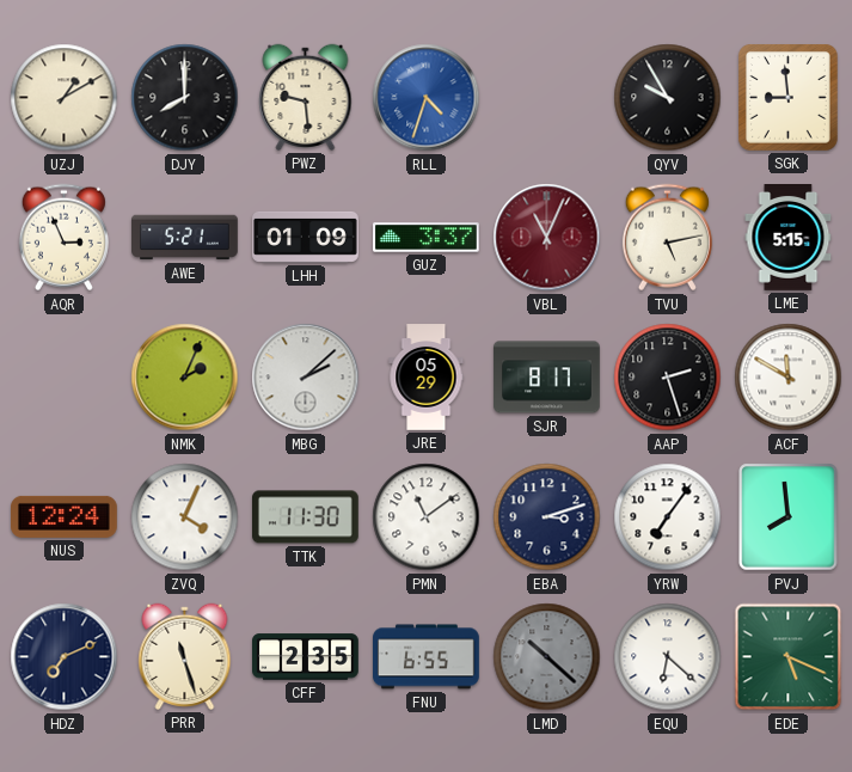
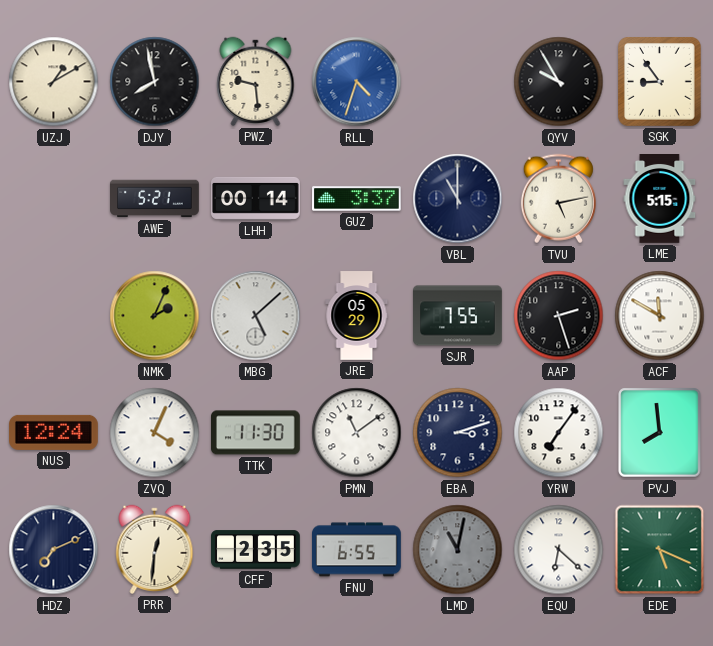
DJY: 8:00 -> 7:58 (155, 82)
SGK: 8:59 -> 8:54 (660, 82)
AQR: 2:56 -> none (63, 238)
LHH: 01:09 -> 00:14 (256, 198)
VBL: 11:04 -> 11:00 (458, 199)
VBL dial: burgundy -> navy (458, 199)
MBG: 2:08 -> 5:08 (256, 316)
SJR: 8:17 -> 7:55 (458, 316)
PRR: 11:27 -> 12:31 (155, 549)
LMD: 10:22 -> 11:02 (458, 550)
